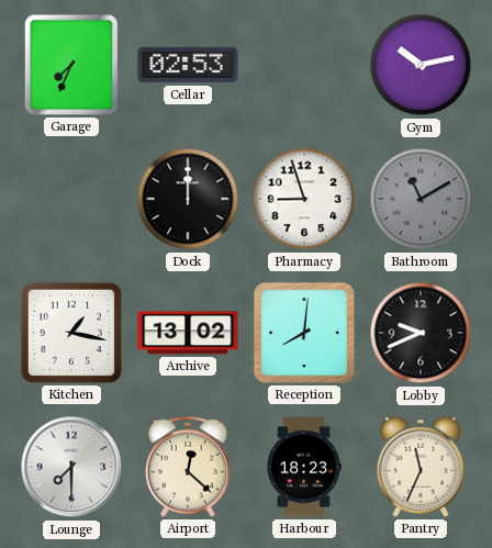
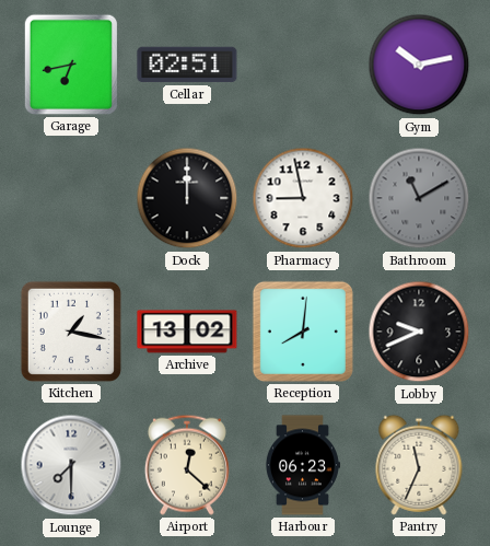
Garage: 7:34 -> 6:43 (71, 65)
Cellar: 02:53 -> 02:51 (187, 65)
Pharmacy: 8:57 -> 8:58 (303, 198)
Harbour: 18:23 -> 06:23 (302, 465)
